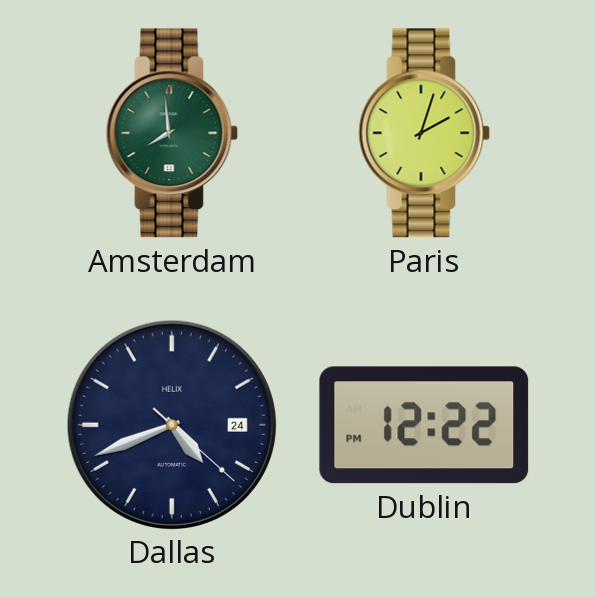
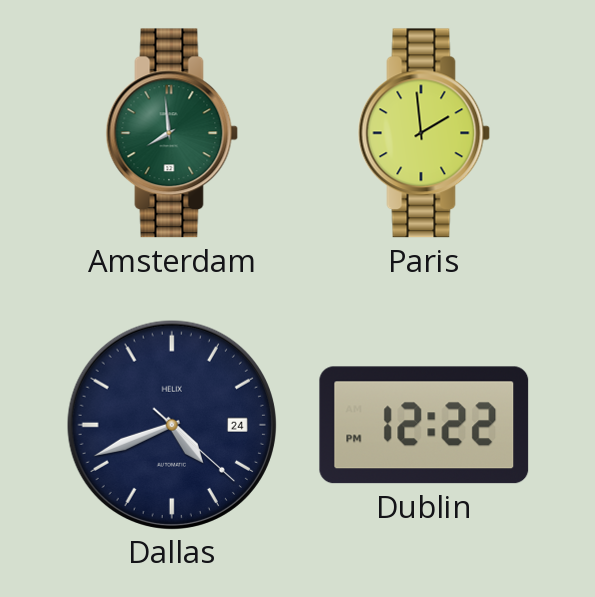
Paris: 2:03 -> 1:59 (424, 133)
